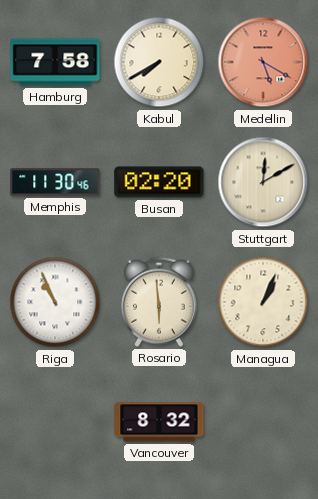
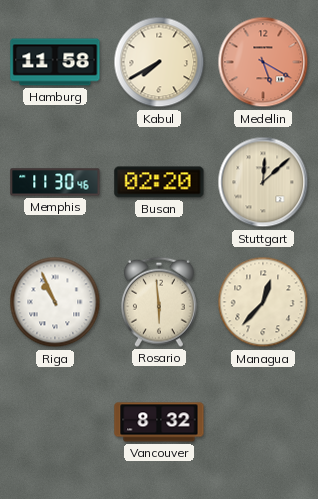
Hamburg: 7:58 -> 11:58 (55, 62)
Stuttgart: 12:10 -> 12:08 (263, 182)
Managua: 1:04 -> 12:37 (263, 302)
